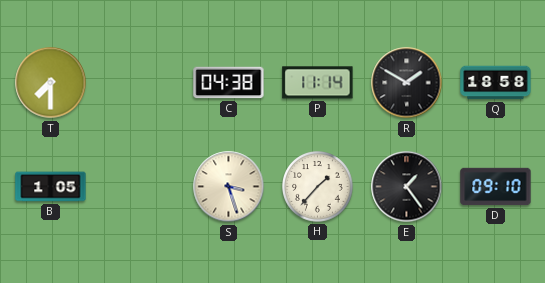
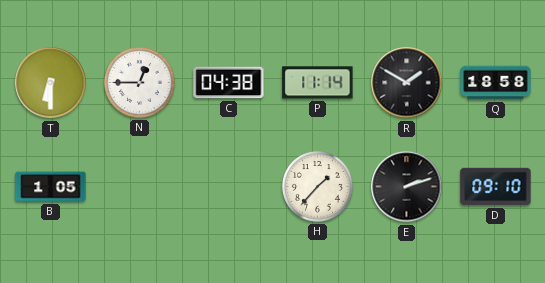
T: 7:30 -> 6:30 (51, 83)
N: none -> 12:45 (140, 83)
S: 3:27 -> none (229, 187)
E: 1:24 -> 2:12 (407, 187)
